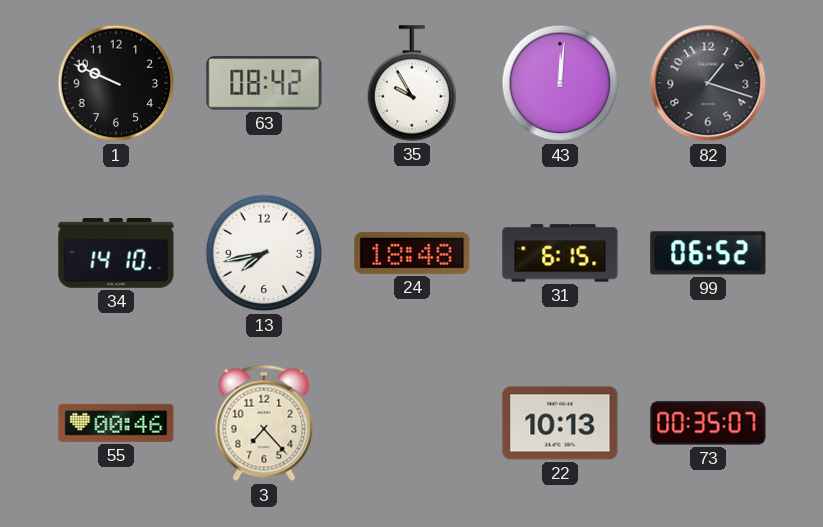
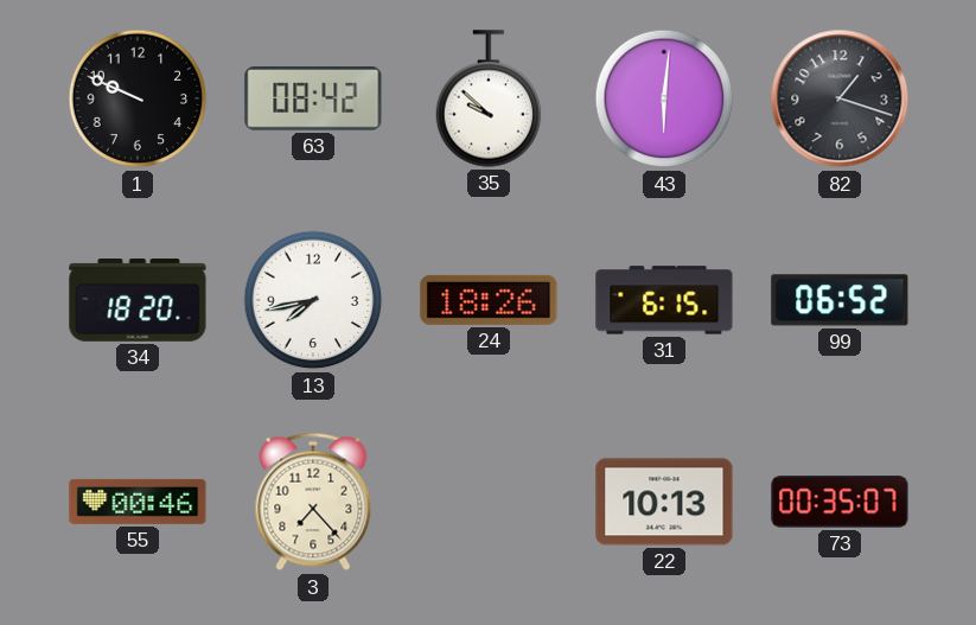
35: 9:55 -> 9:52 (489, 98)
43: 12:01 -> 6:01 (664, 98)
34: 14:10 -> 18:20 (138, 301)
24: 18:48 -> 18:26 (489, 300)
